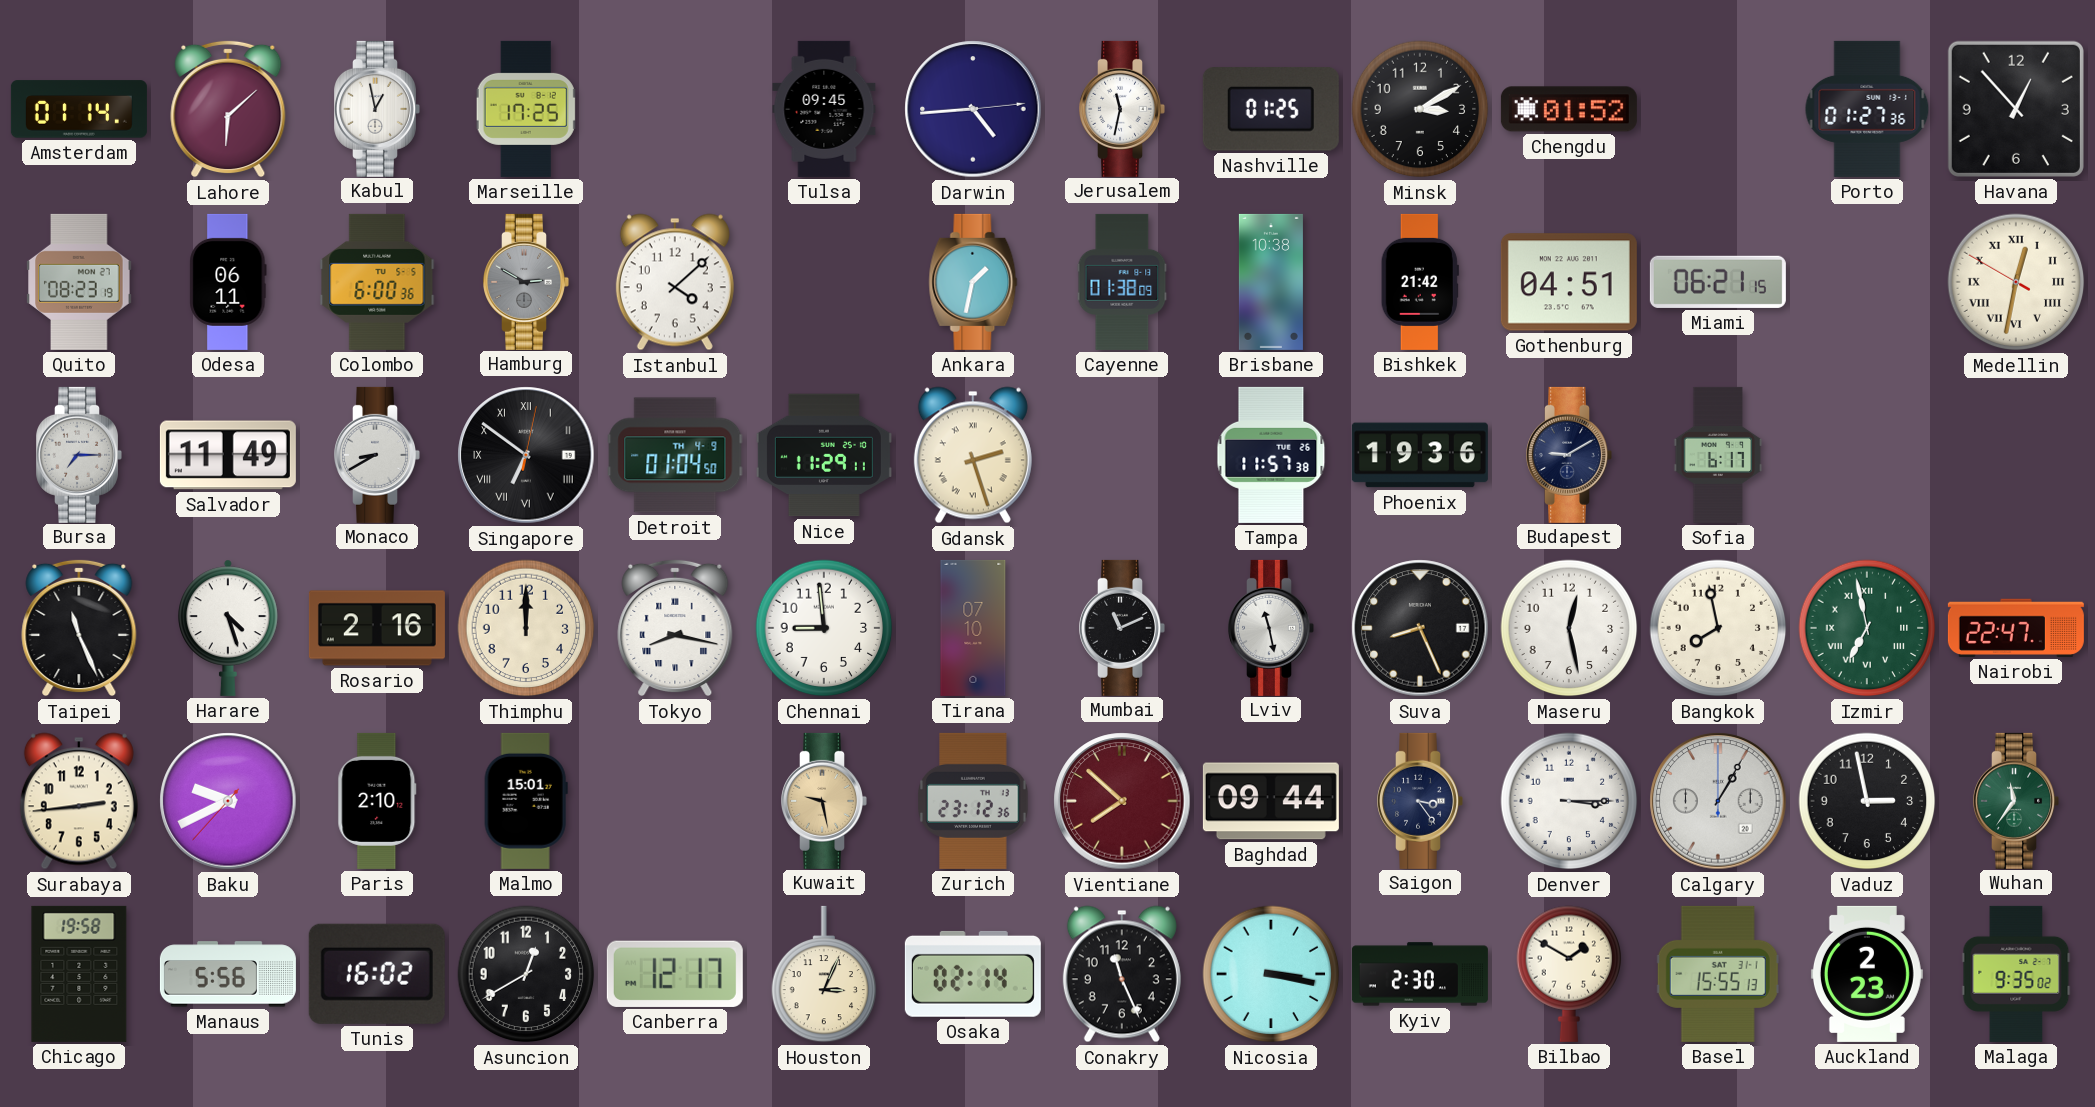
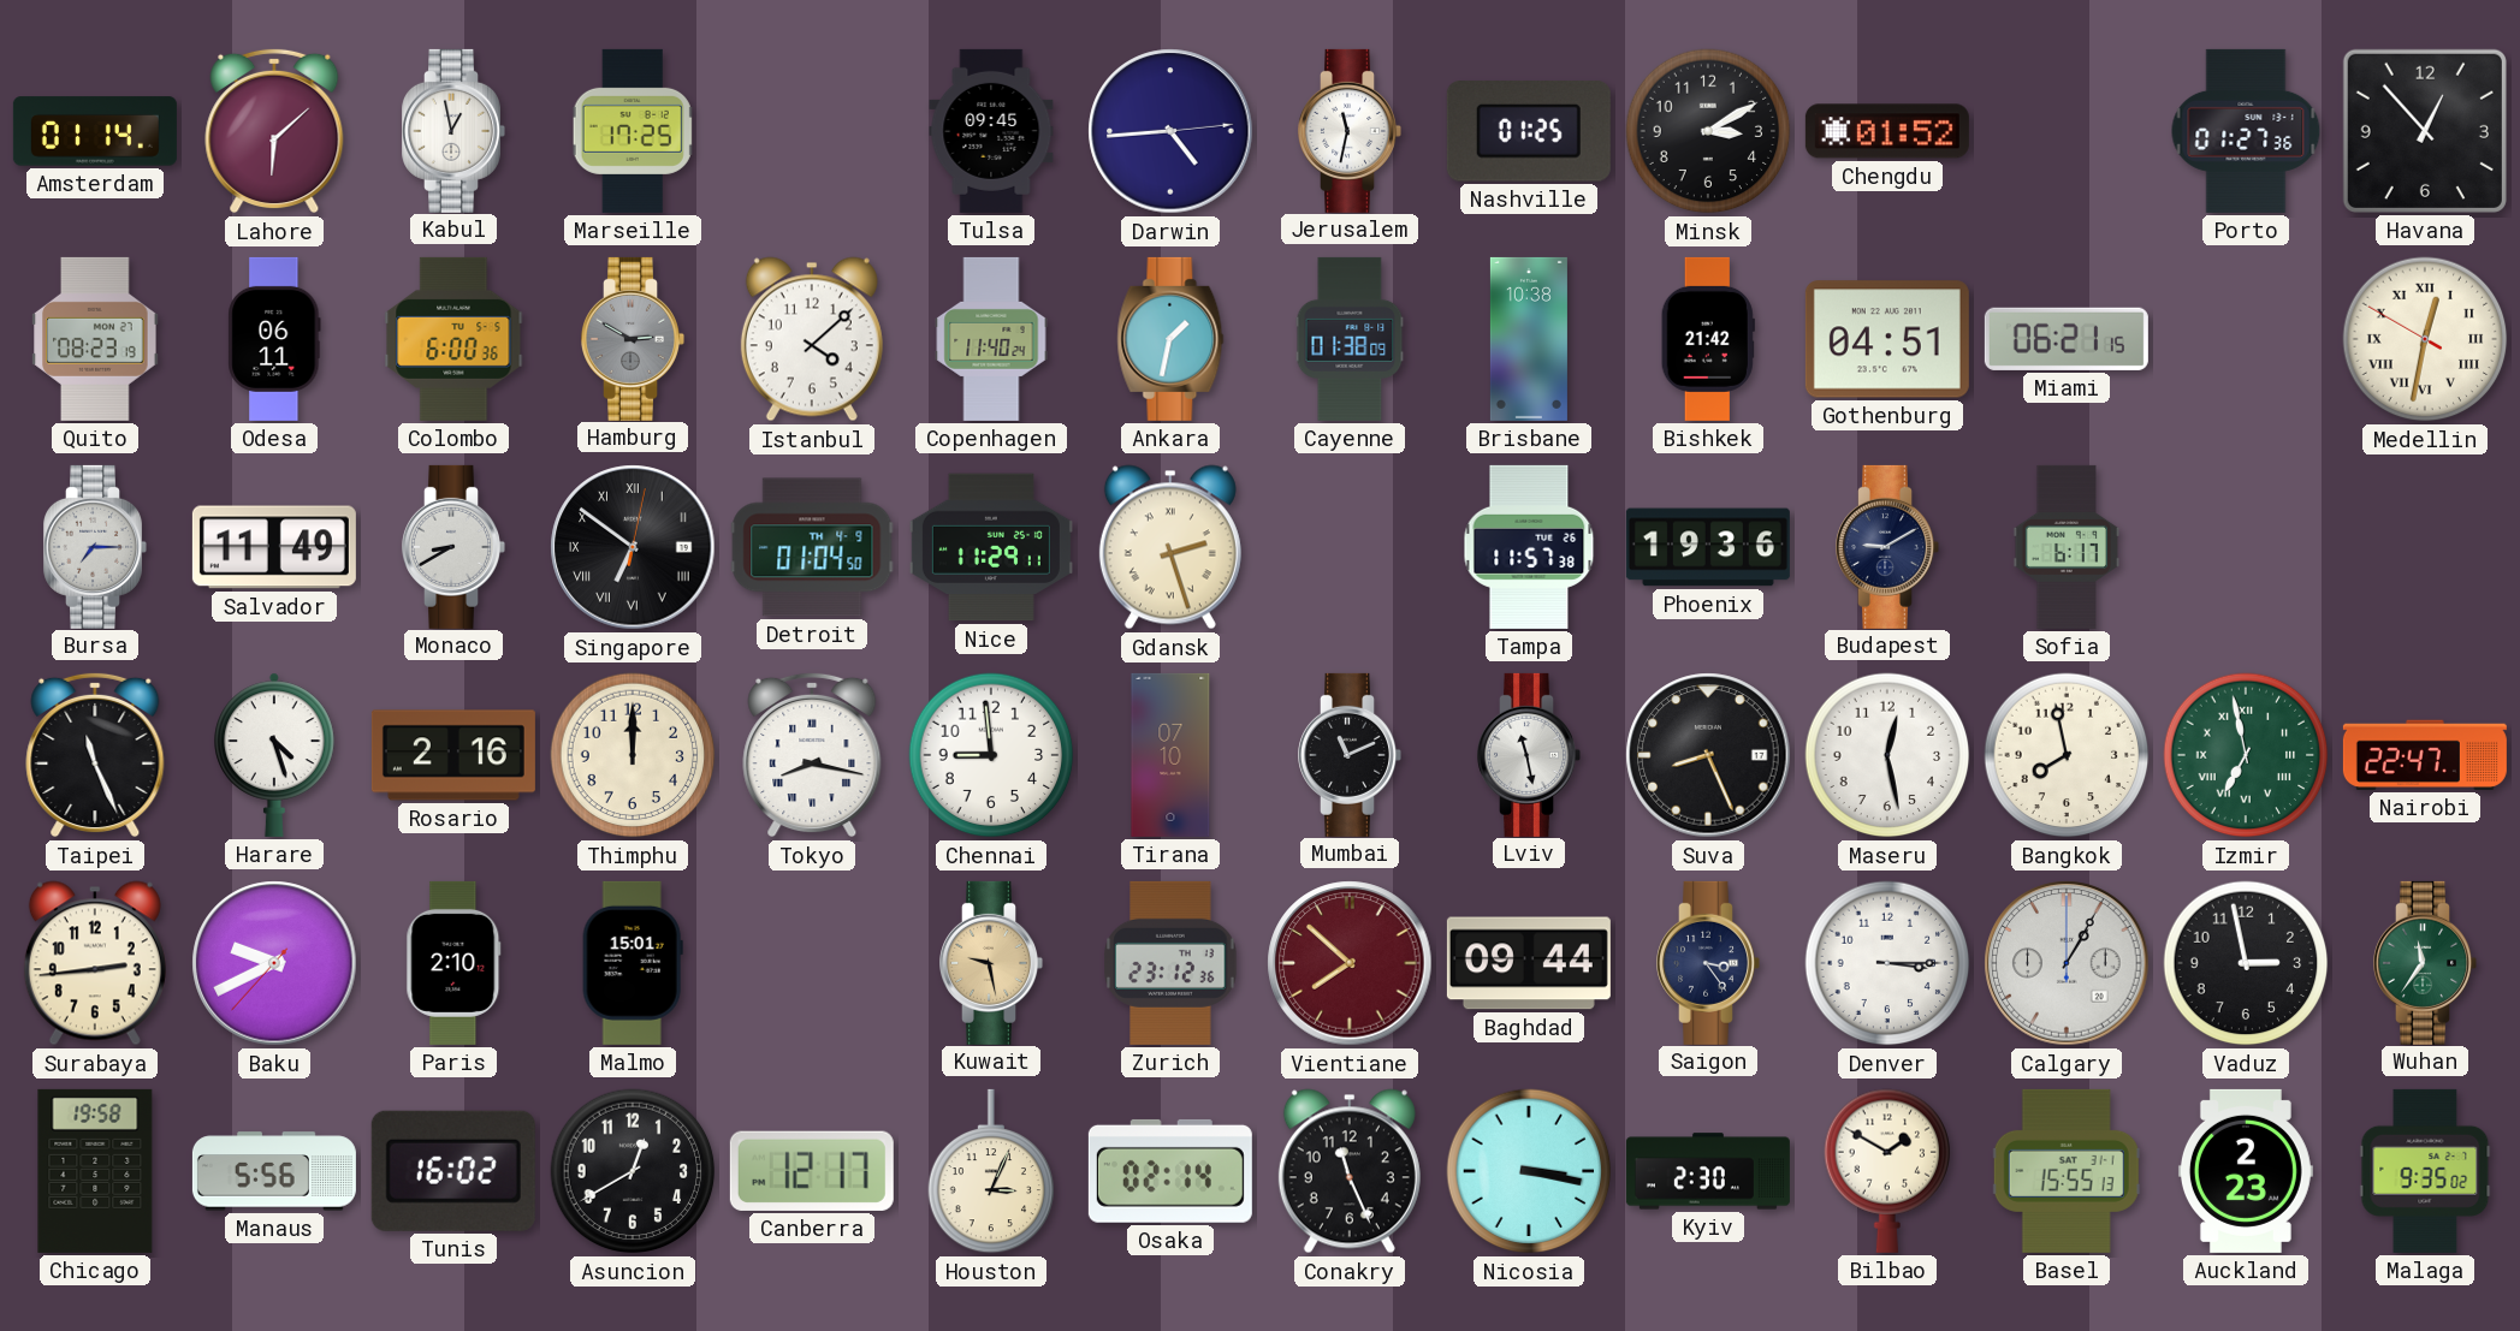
Copenhagen: none -> 11:40 (991, 339)
